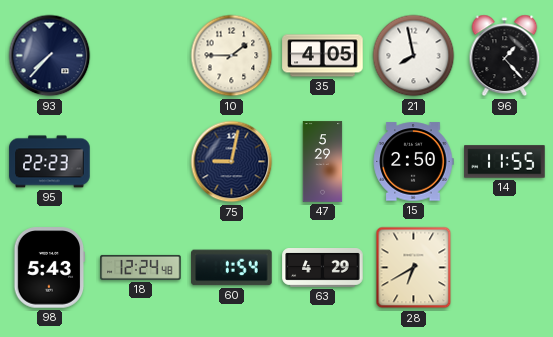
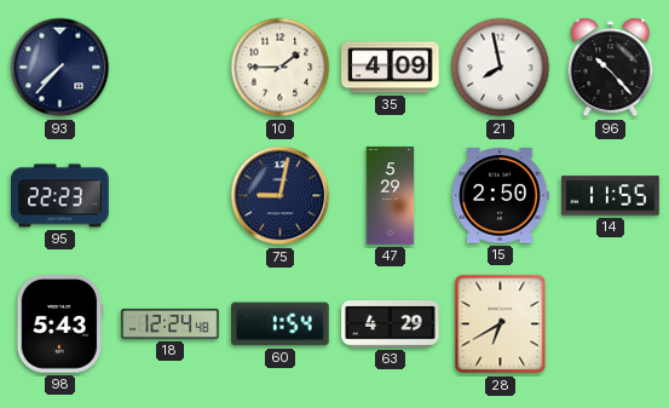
35: 4:05 -> 4:09 (391, 68)
96: 1:23 -> 10:23 (611, 68)
